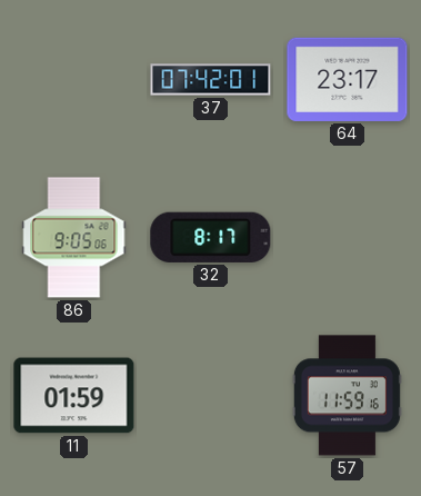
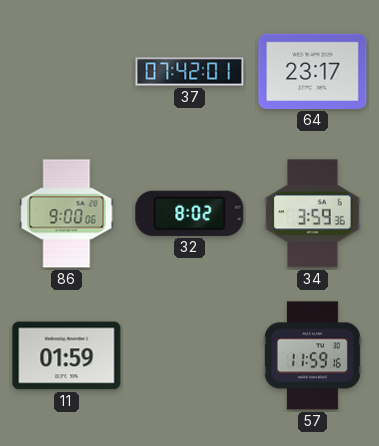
86: 9:05 -> 9:00 (67, 214)
32: 8:17 -> 8:02 (190, 213)
34: none -> 3:59 (313, 214)
